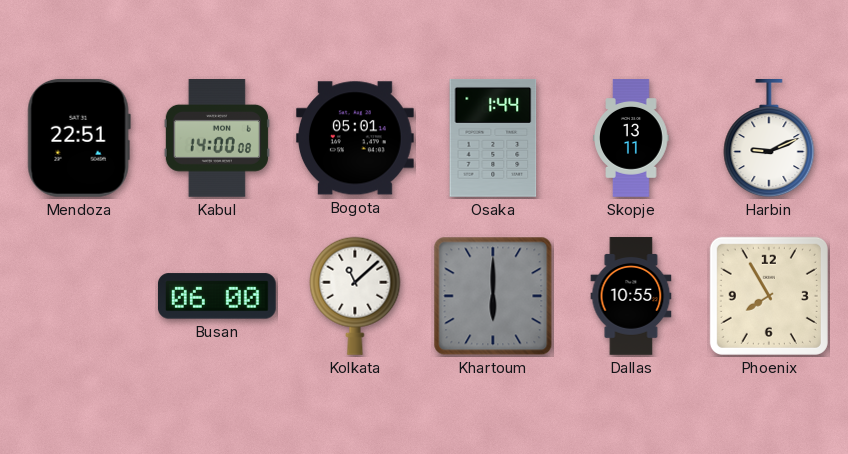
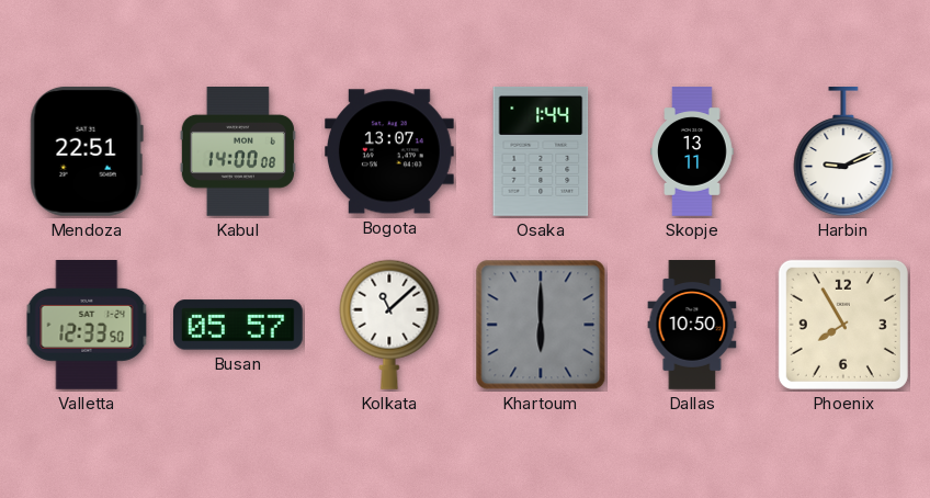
Bogota: 05:01 -> 13:07 (389, 151)
Valletta: none -> 12:33 (87, 326)
Busan: 06:00 -> 05:57 (238, 325)
Dallas: 10:55 -> 10:50 (692, 325)
